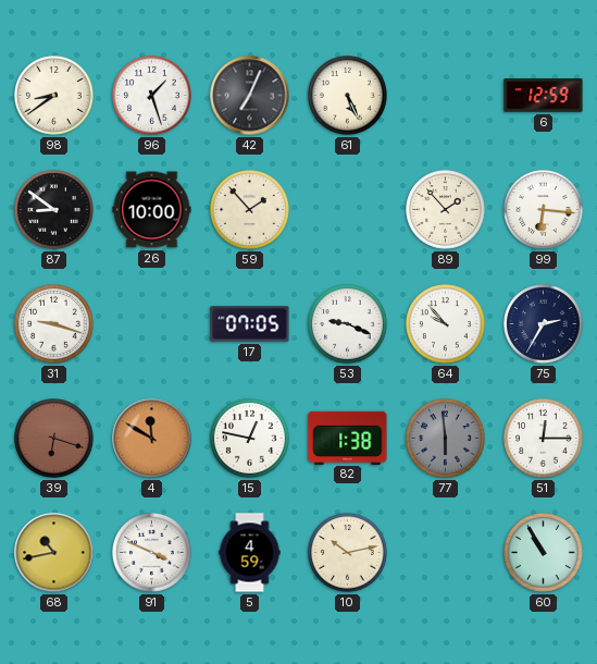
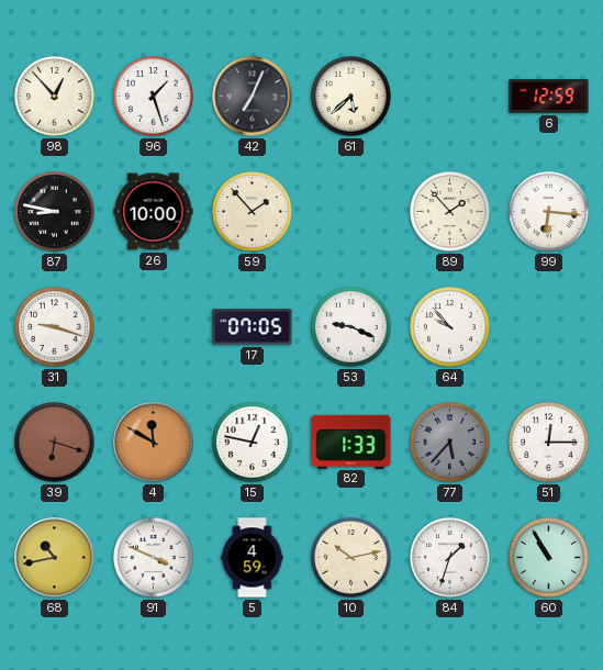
98: 8:39 -> 12:53 (55, 97)
61: 5:26 -> 5:38 (351, 97)
87: 8:51 -> 8:47 (55, 212)
75: 2:35 -> none (544, 324)
82: 1:38 -> 1:33 (351, 442)
77: 5:59 -> 5:37 (450, 443)
84: none -> 1:33 (450, 558)
